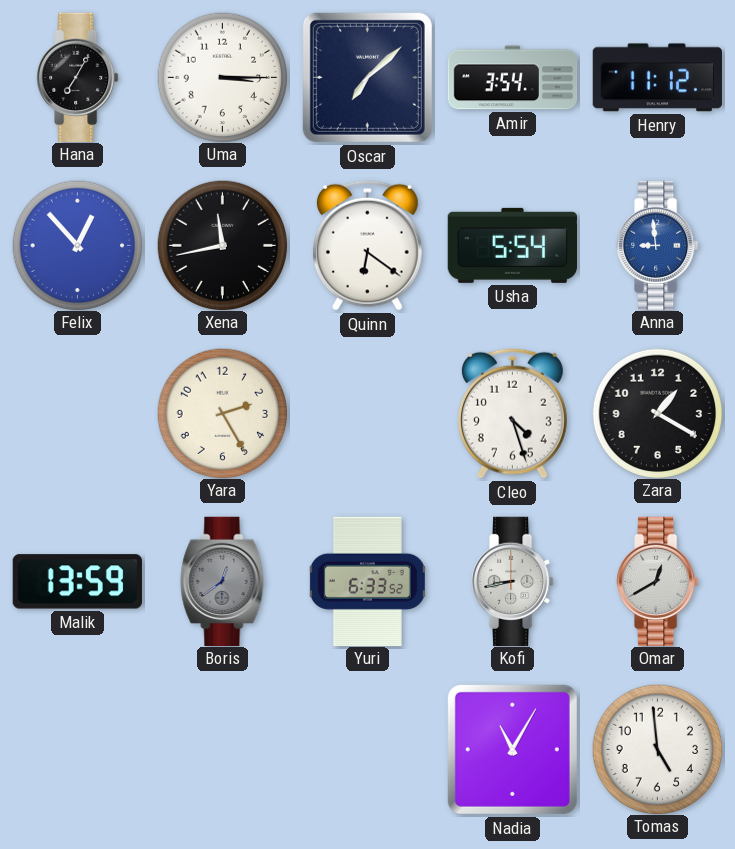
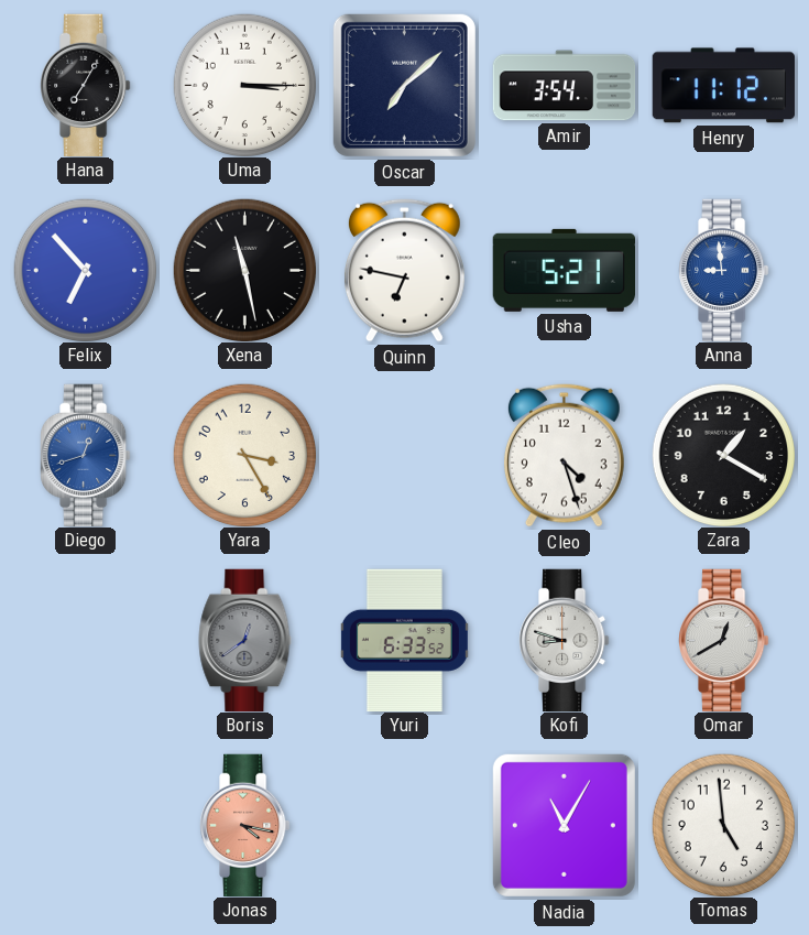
Felix: 12:53 -> 6:53 (85, 270)
Xena: 11:43 -> 11:28 (244, 270)
Quinn: 6:21 -> 6:47 (404, 270)
Usha: 5:54 -> 5:21 (564, 270)
Diego: none -> 12:42 (86, 455)
Yara: 2:25 -> 3:25 (244, 455)
Malik: 13:59 -> none (77, 582)
Kofi: 8:43 -> 8:48 (565, 640)
Jonas: none -> 4:17 (245, 825)
